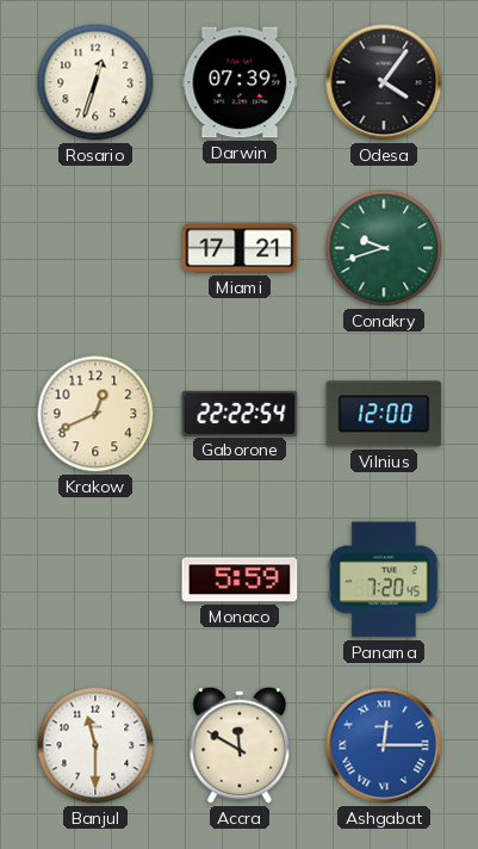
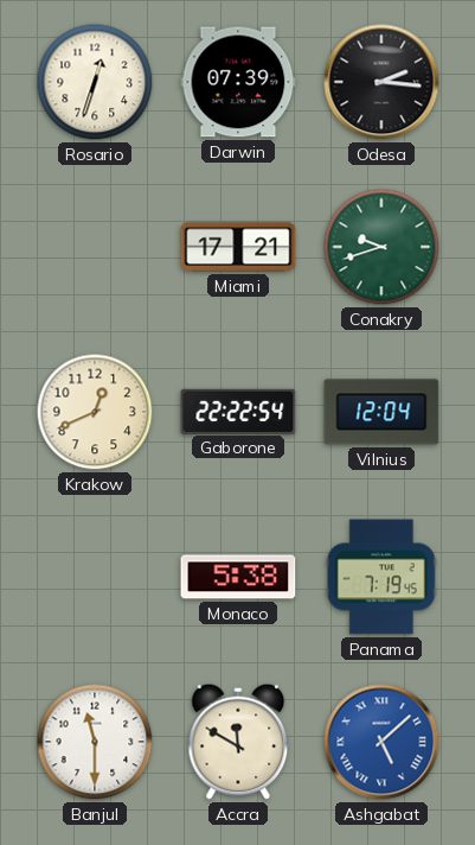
Odesa: 4:06 -> 2:16 (381, 82)
Vilnius: 12:00 -> 12:04 (381, 412)
Monaco: 5:59 -> 5:38 (238, 577)
Panama: 7:20 -> 7:19 (381, 577)
Ashgabat: 12:15 -> 5:08 (381, 742)
